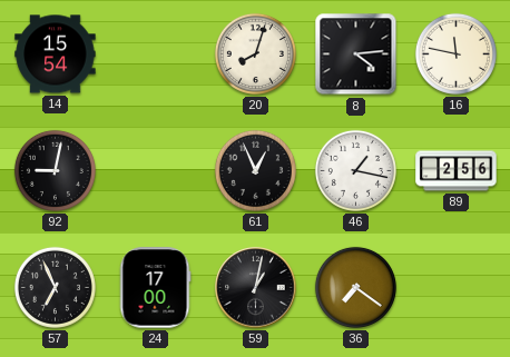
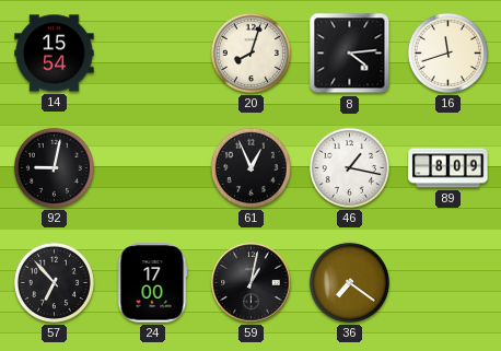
16: 11:47 -> 11:42 (447, 52)
89: 2:56 -> 8:09 (448, 168)
57: 6:56 -> 6:53 (54, 282)
